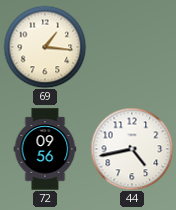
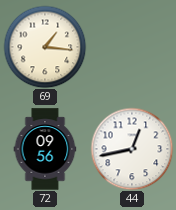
44: 4:43 -> 12:43 (132, 149)
